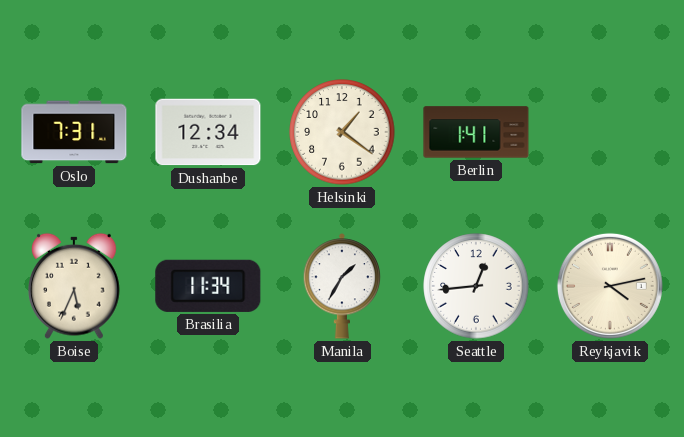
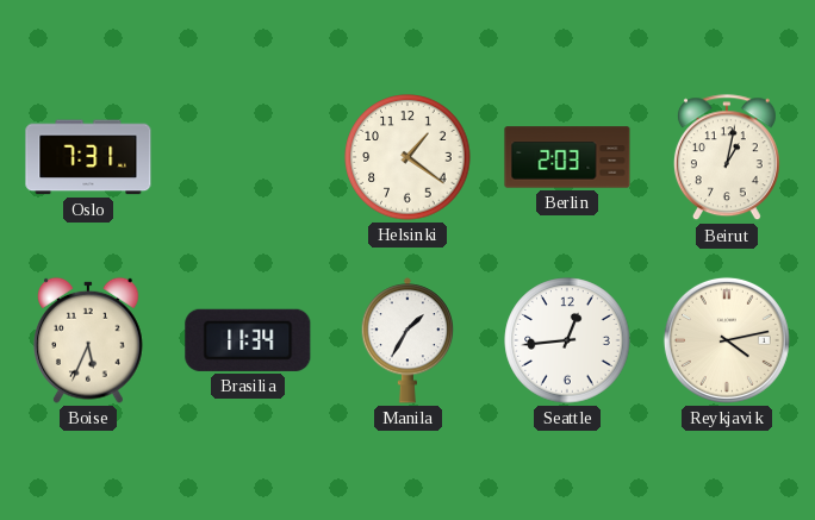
Dushanbe: 12:34 -> none (208, 132)
Berlin: 1:41 -> 2:03 (567, 157)
Beirut: none -> 1:02 (727, 158)
